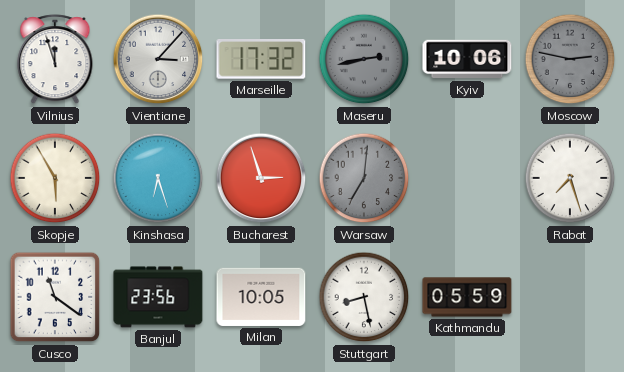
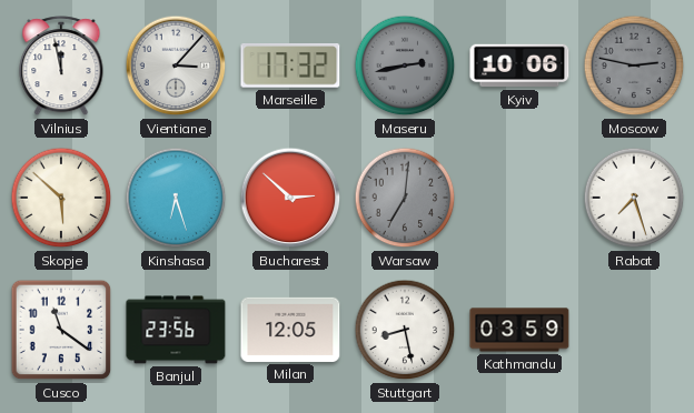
Vilnius: 11:57 -> 11:58 (61, 67)
Skopje: 5:55 -> 5:52 (61, 198)
Bucharest: 2:57 -> 2:52 (290, 198)
Milan: 10:05 -> 12:05 (290, 330)
Kathmandu: 05:59 -> 03:59 (519, 330)
